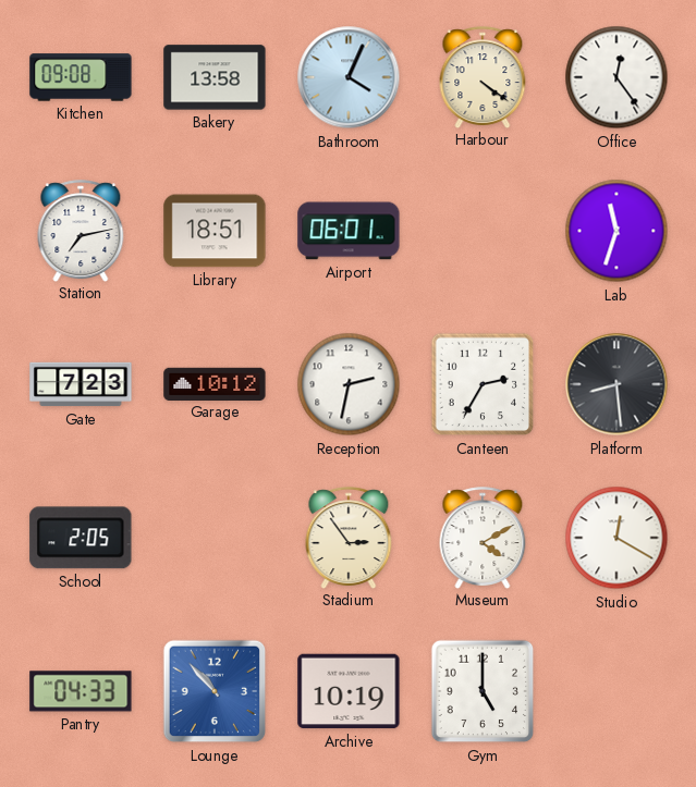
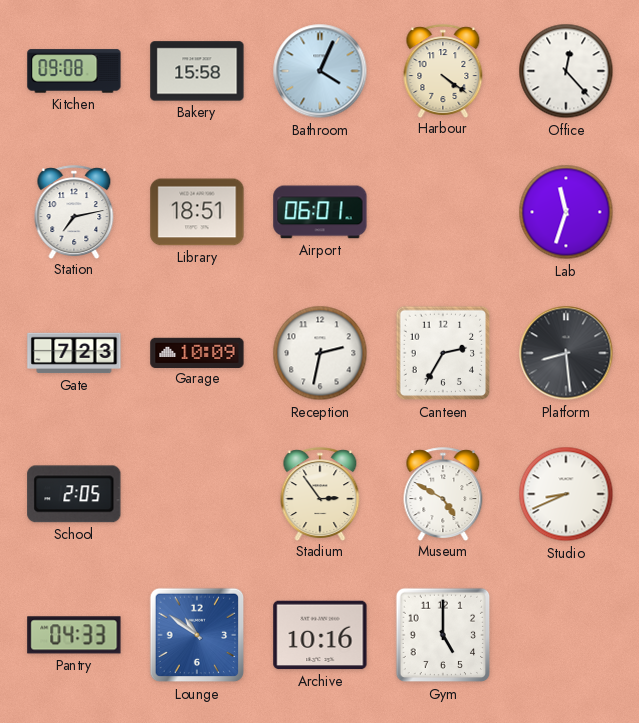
Bakery: 13:58 -> 15:58 (197, 71)
Office: 12:24 -> 12:23 (566, 71)
Garage: 10:12 -> 10:09 (197, 352)
Museum: 4:10 -> 4:50 (443, 494)
Studio: 12:20 -> 8:41 (566, 494)
Lounge: 10:53 -> 10:51 (197, 635)
Archive: 10:19 -> 10:16 (320, 635)
